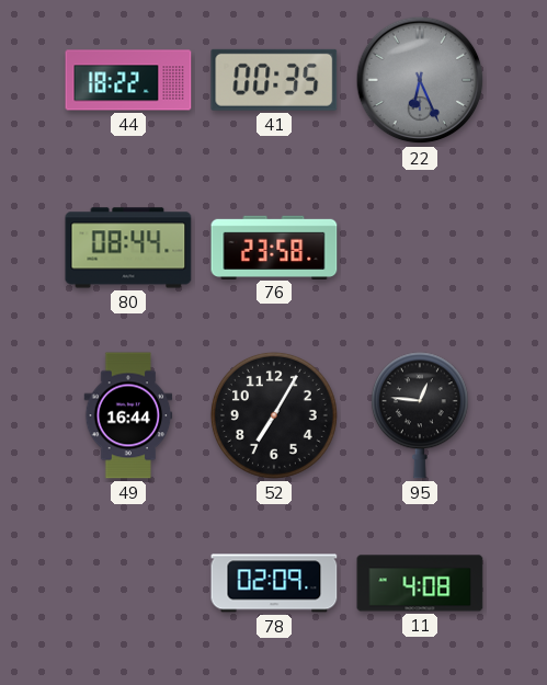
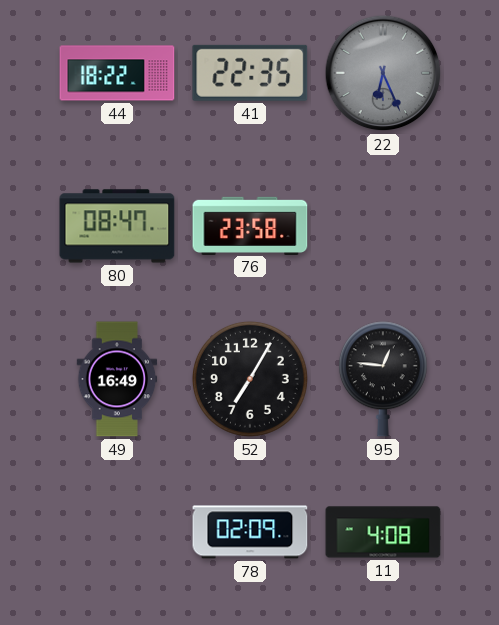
41: 00:35 -> 22:35 (250, 73)
80: 08:44 -> 08:47 (117, 226)
49: 16:44 -> 16:49 (117, 379)
